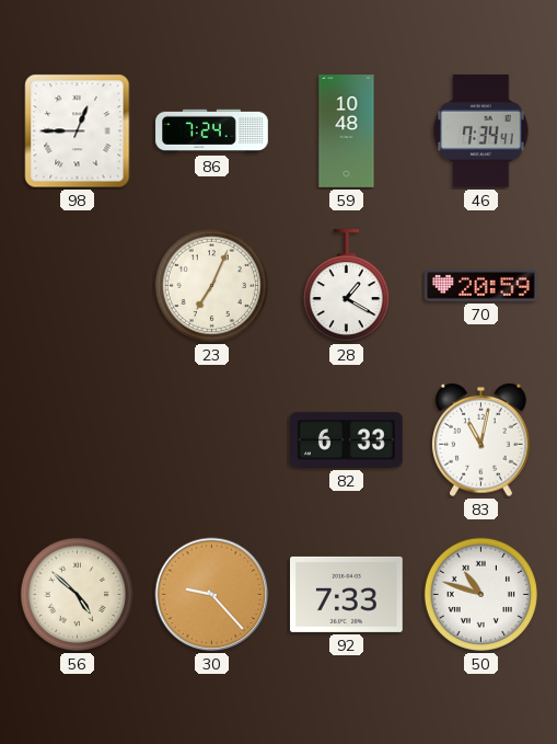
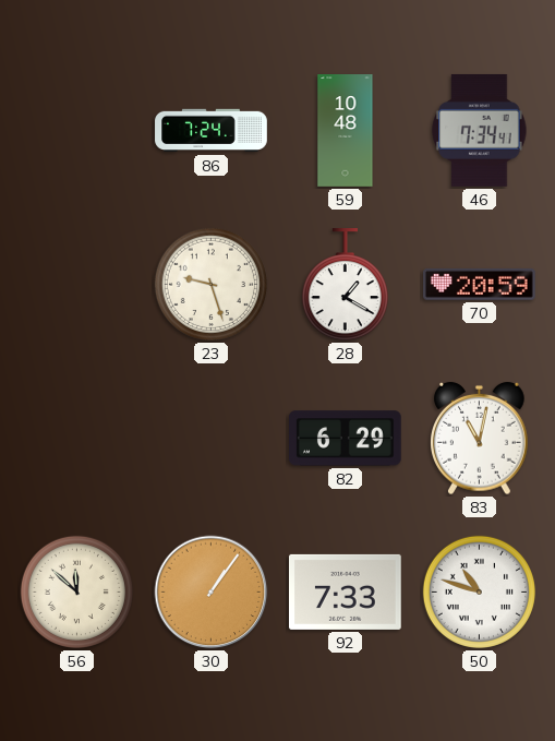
98: 12:45 -> none (78, 131)
23: 7:04 -> 9:27 (210, 284)
82: 6:33 -> 6:29 (346, 439)
56: 4:52 -> 11:52 (76, 591)
30: 9:23 -> 1:06 (212, 593)
